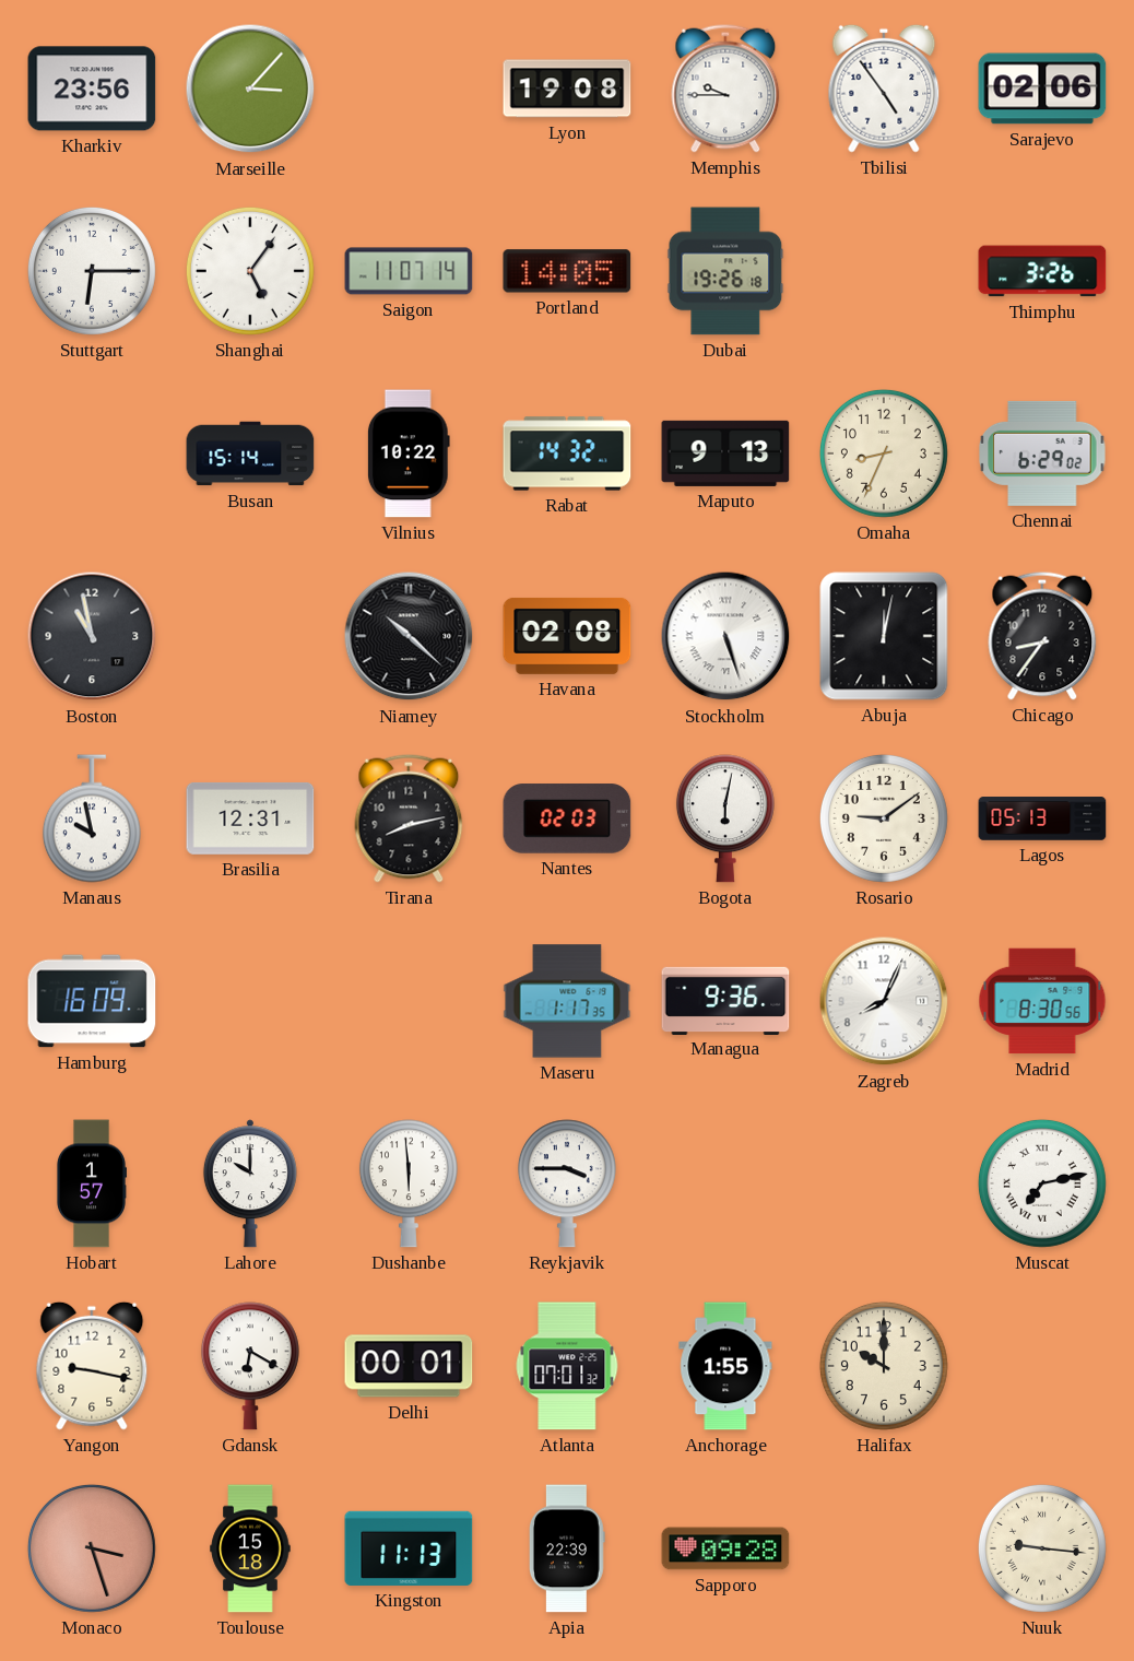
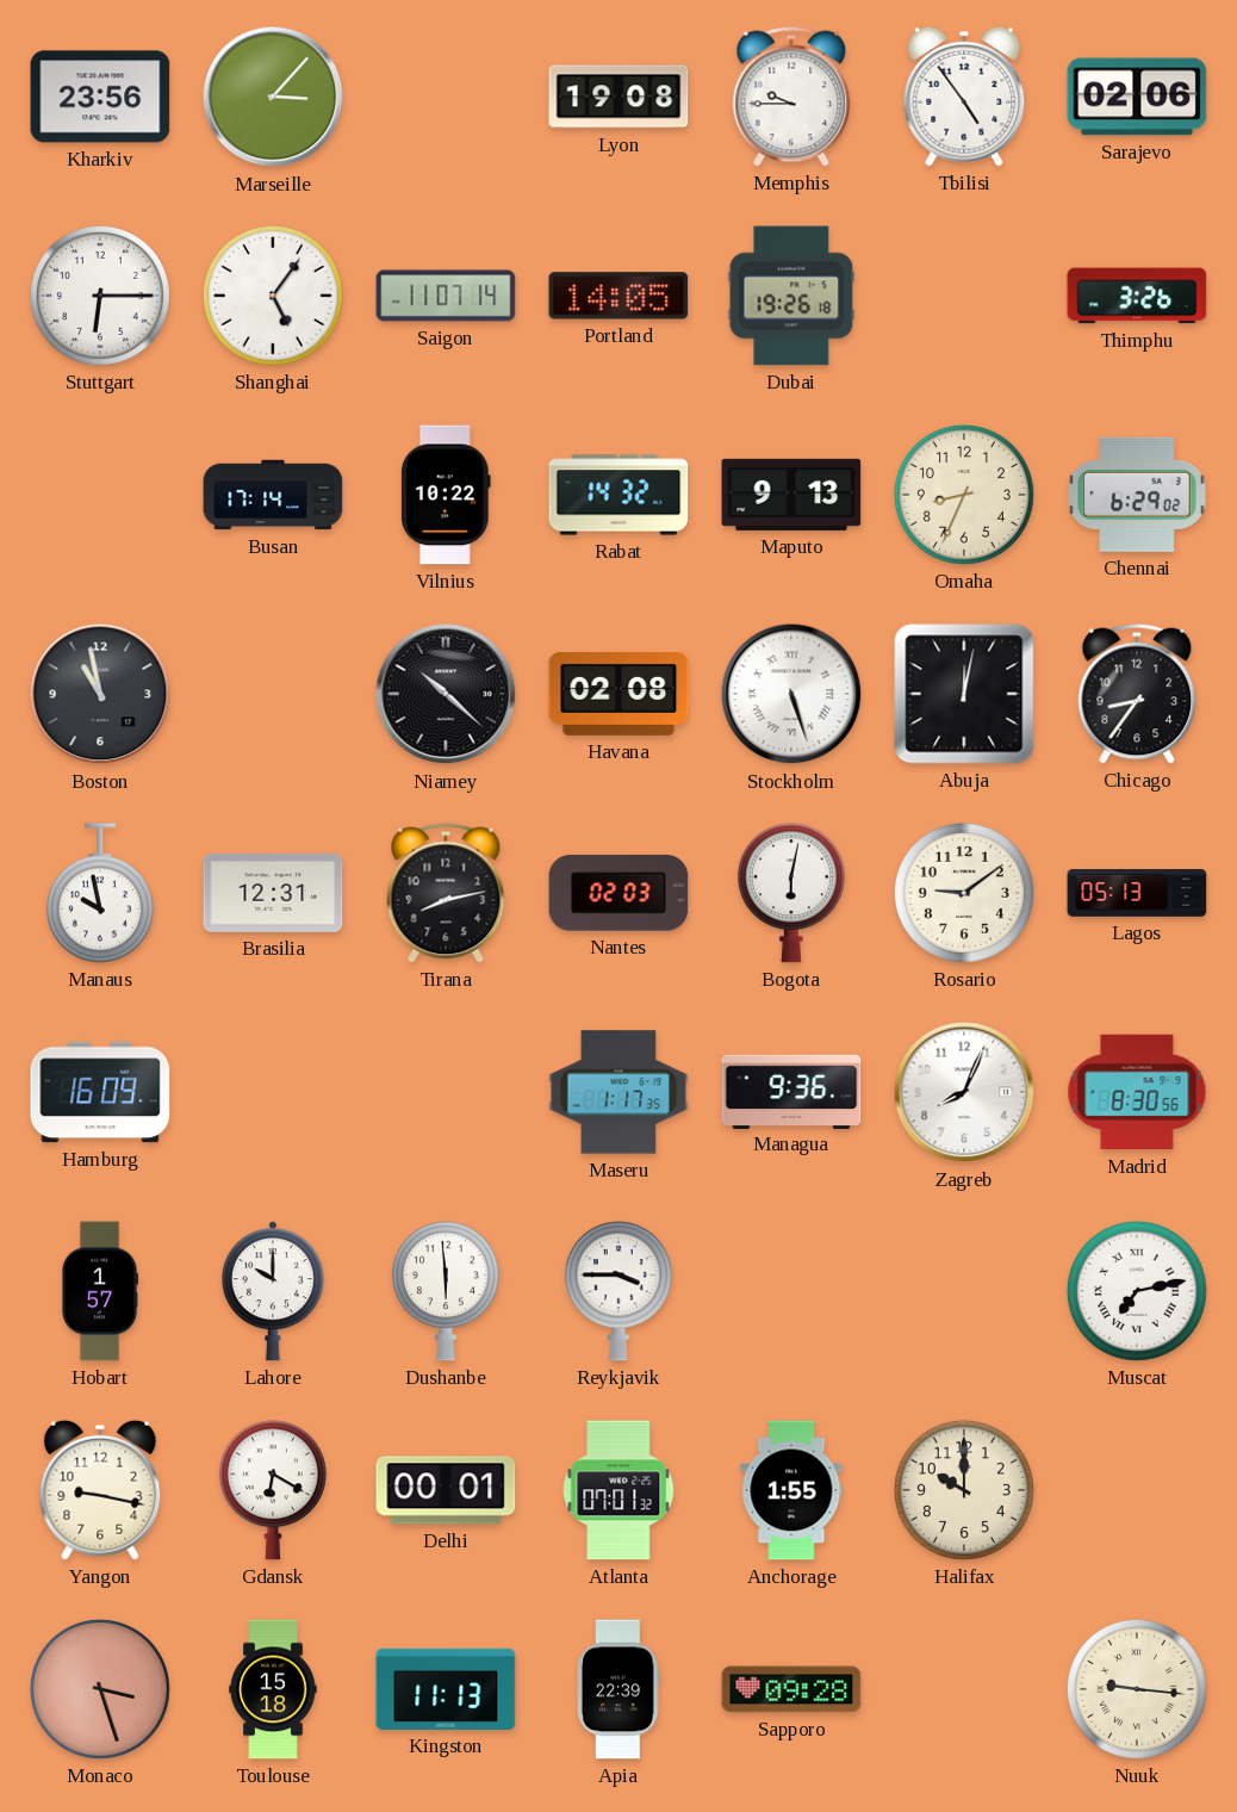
Busan: 15:14 -> 17:14 (273, 495)
